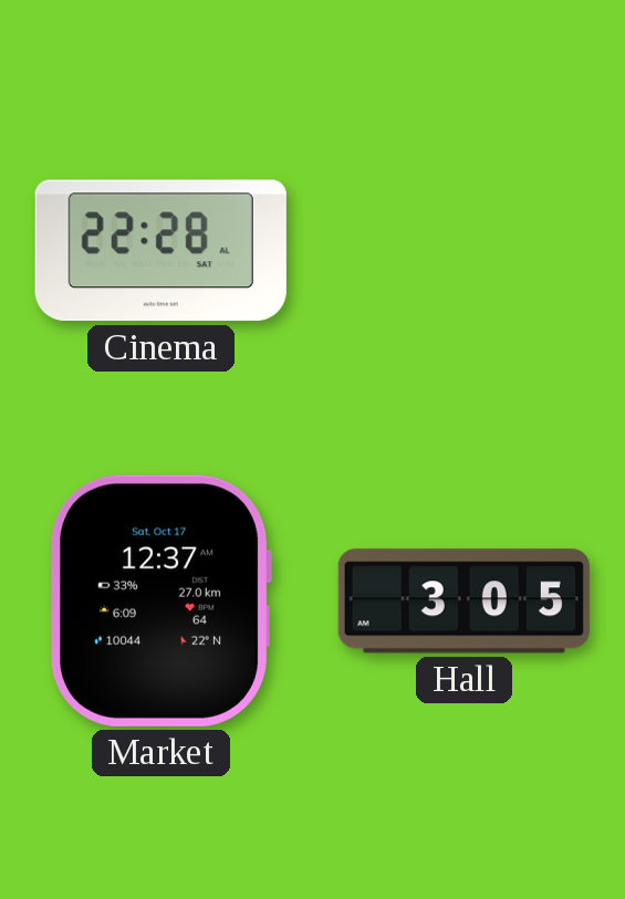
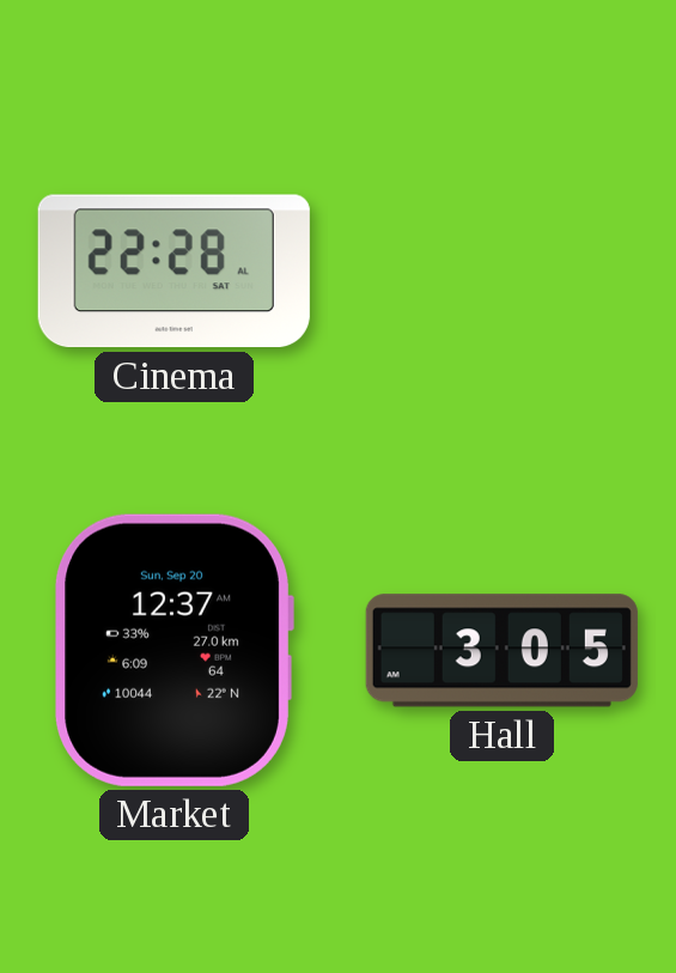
Market date: Sat, Oct 17 -> Sun, Sep 20 (173, 650)
